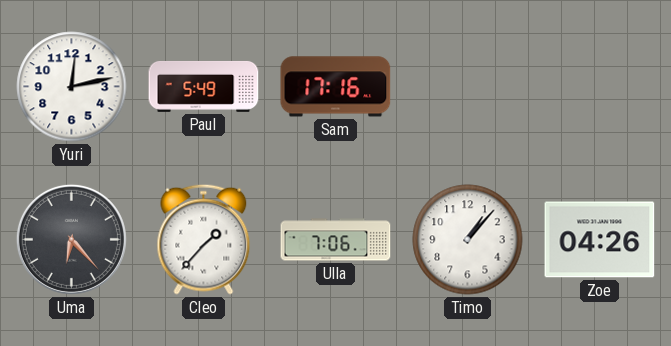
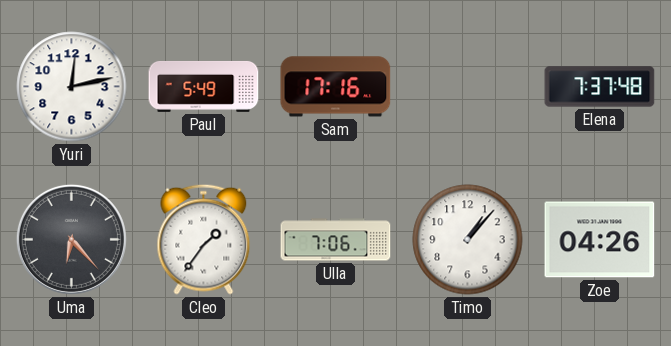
Elena: none -> 7:37 (600, 87)
Cleo: 1:37 -> 1:36 (204, 239)
